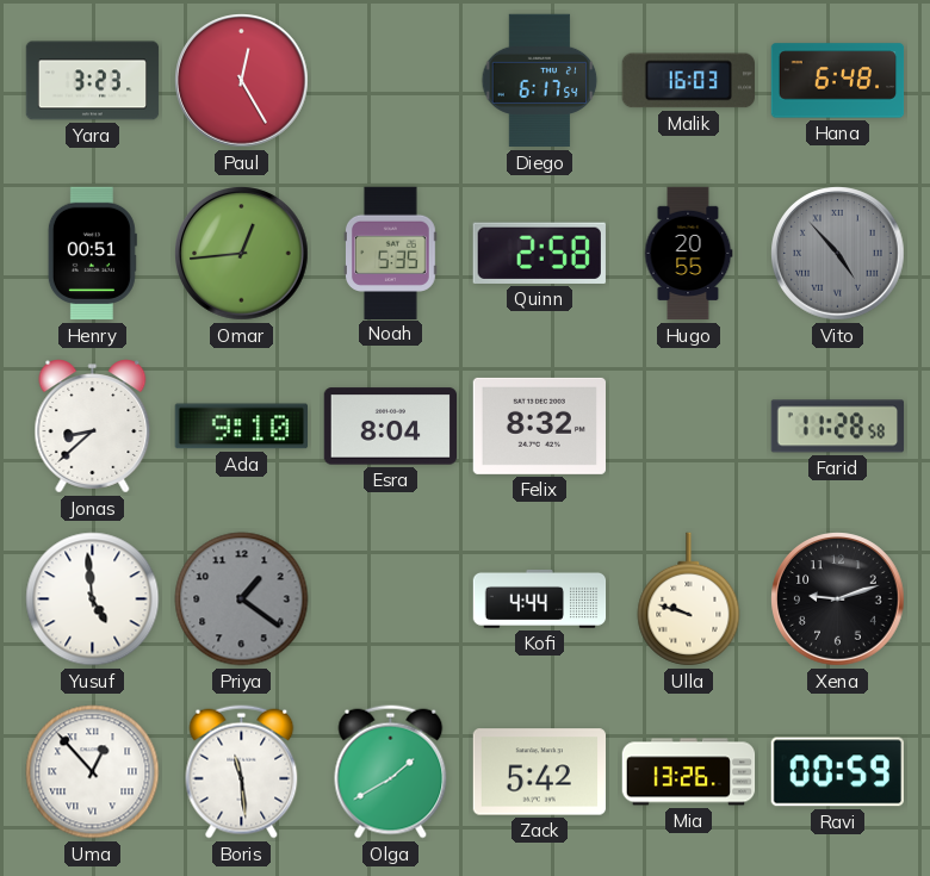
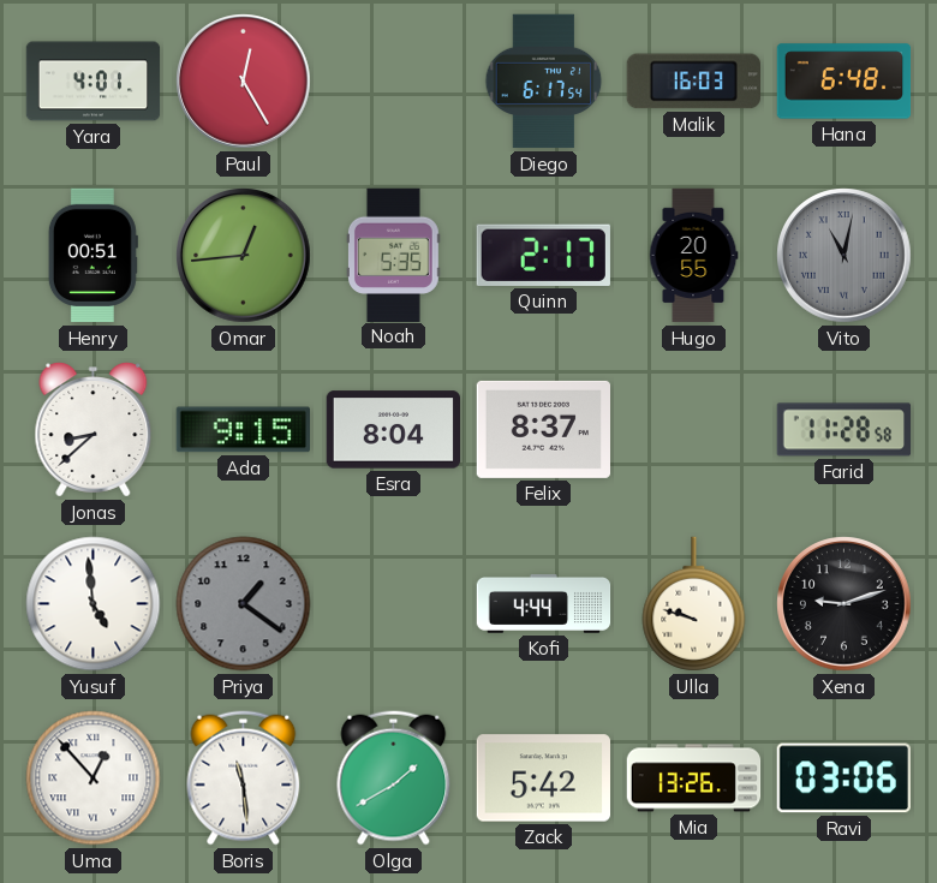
Yara: 3:23 -> 4:01 (94, 82)
Quinn: 2:58 -> 2:17 (543, 255)
Vito: 4:53 -> 11:02 (845, 256)
Ada: 9:10 -> 9:15 (243, 430)
Felix: 8:32 -> 8:37 (543, 429)
Ravi: 00:59 -> 03:06 (843, 778)
